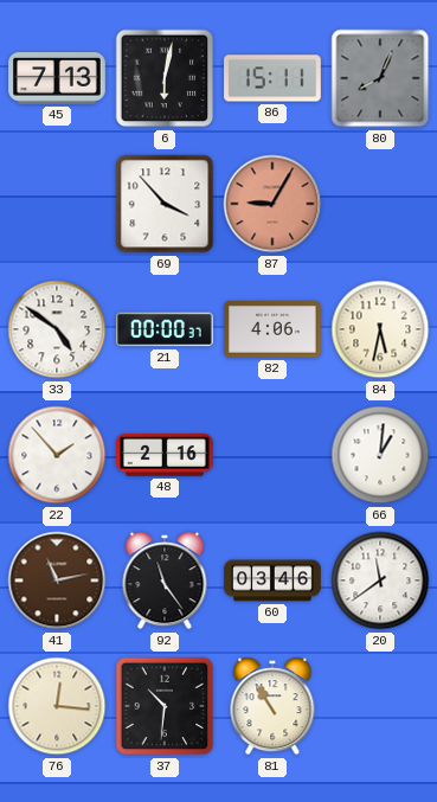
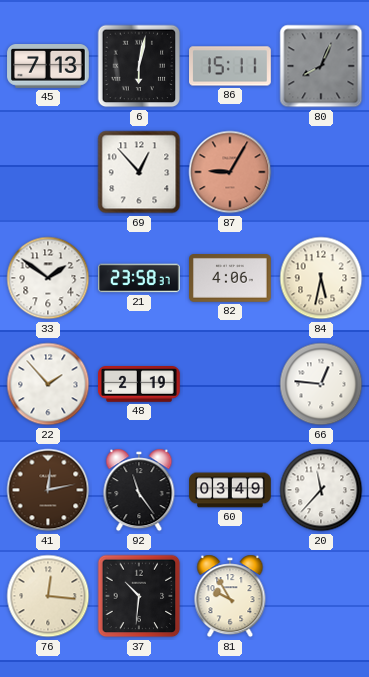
69: 3:53 -> 12:53 (139, 172)
33: 4:51 -> 1:51 (48, 278)
21: 00:00 -> 23:58 (140, 278)
48: 2:16 -> 2:19 (140, 385)
66: 1:01 -> 12:46 (321, 384)
41: 11:13 -> 12:13 (48, 490)
60: 03:46 -> 03:49 (230, 490)
20: 11:39 -> 11:37 (321, 490)
81: 10:55 -> 9:55 (230, 596)
